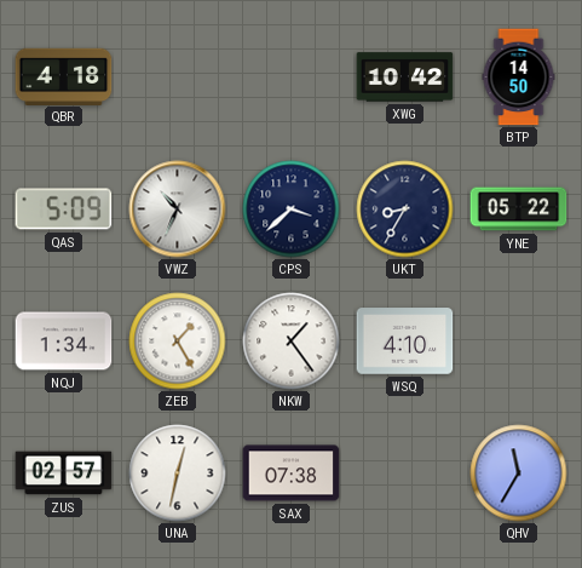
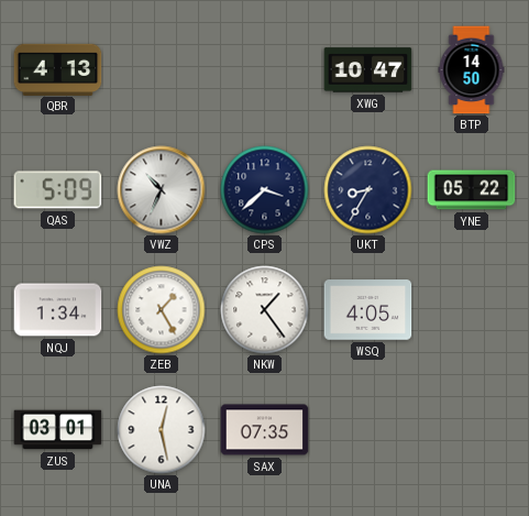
QBR: 4:18 -> 4:13 (58, 69)
XWG: 10:42 -> 10:47 (368, 70)
WSQ: 4:10 -> 4:05 (368, 310)
ZUS: 02:57 -> 03:01 (58, 430)
UNA: 12:32 -> 12:28 (162, 430)
SAX: 07:38 -> 07:35 (265, 430)
QHV: 11:35 -> none (519, 474)
